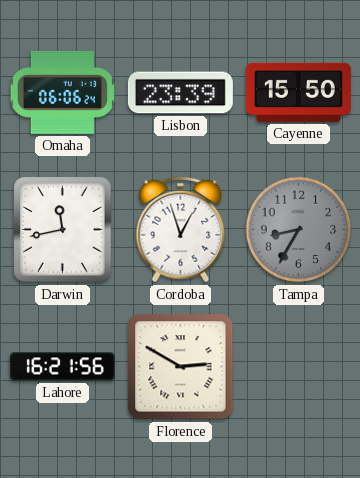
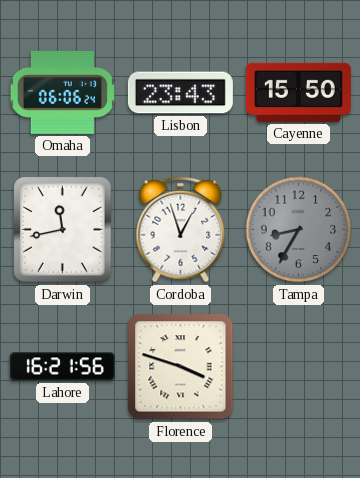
Lisbon: 23:39 -> 23:43 (180, 93)
Florence: 2:50 -> 3:48 (181, 367)
